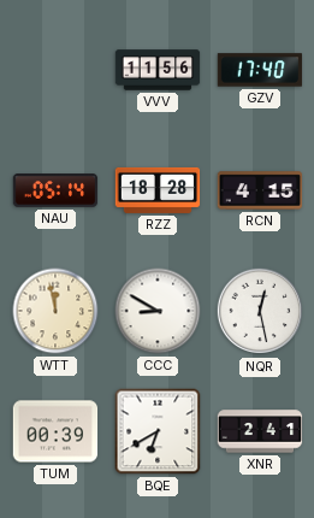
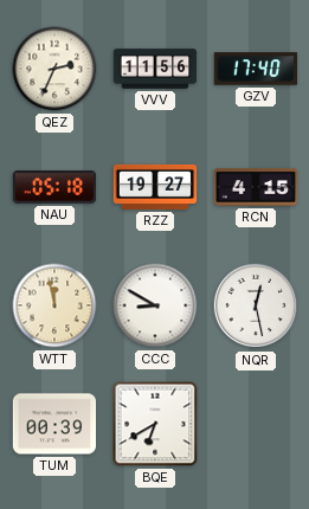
QEZ: none -> 2:34 (54, 69)
NAU: 05:14 -> 05:18 (54, 187)
RZZ: 18:28 -> 19:27 (155, 187)
XNR: 2:41 -> none (260, 431)
